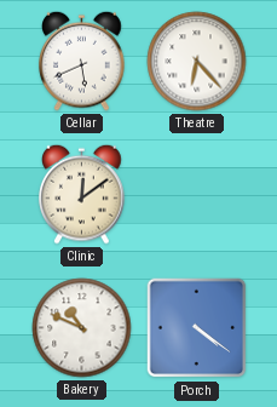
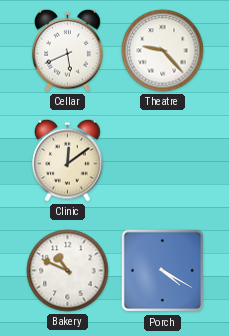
Theatre: 6:23 -> 9:23 (163, 51)
Porch: 4:21 -> 4:20 (163, 271)
